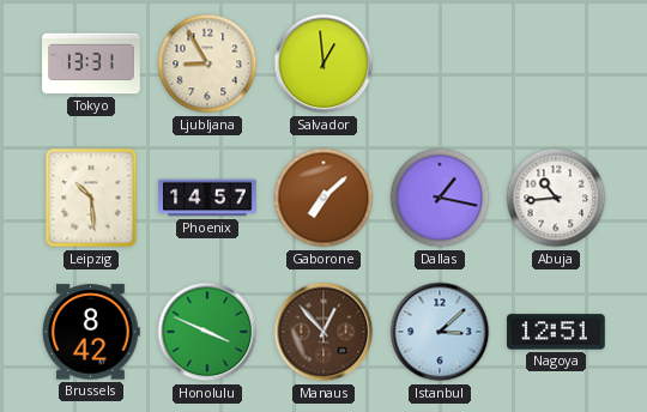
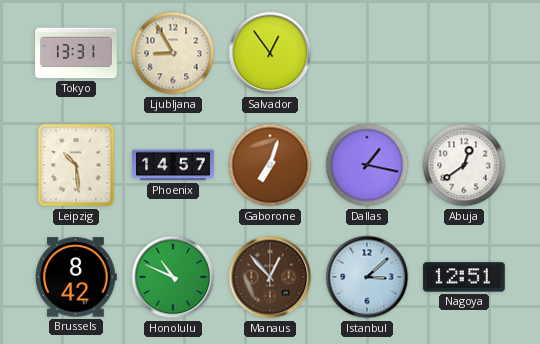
Salvador: 12:59 -> 12:54 (270, 53)
Gaborone: 7:08 -> 7:03 (270, 165)
Abuja: 10:44 -> 12:39 (464, 165)
Honolulu: 3:49 -> 10:49 (173, 277)
